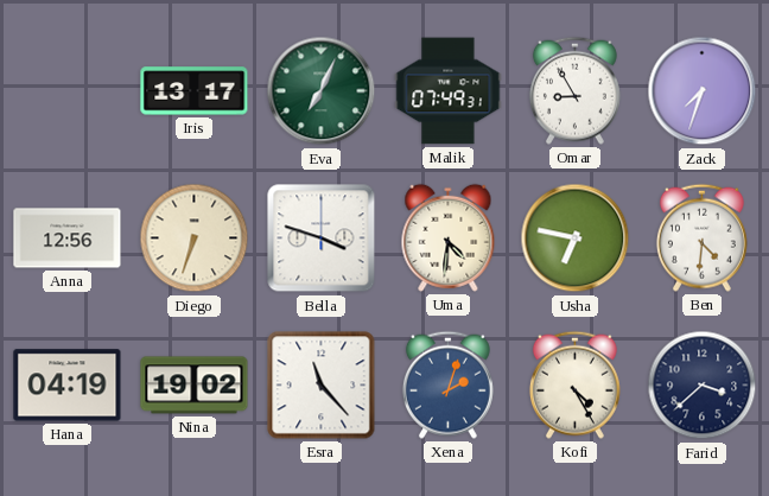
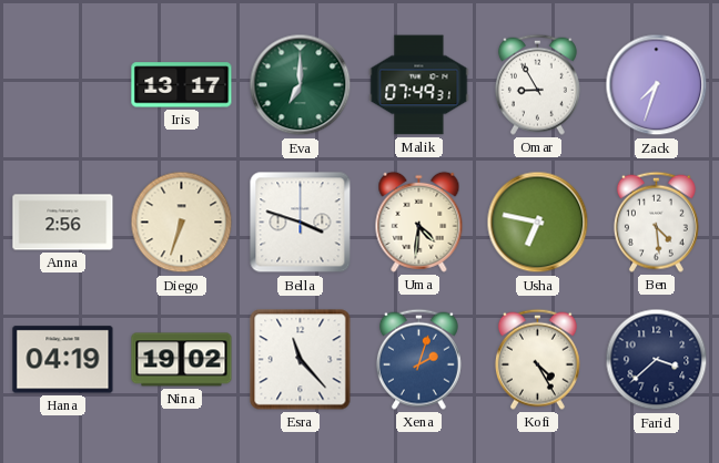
Eva: 7:04 -> 7:00 (301, 85)
Anna: 12:56 -> 2:56 (63, 223)
Ben: 4:31 -> 4:29 (656, 222)
